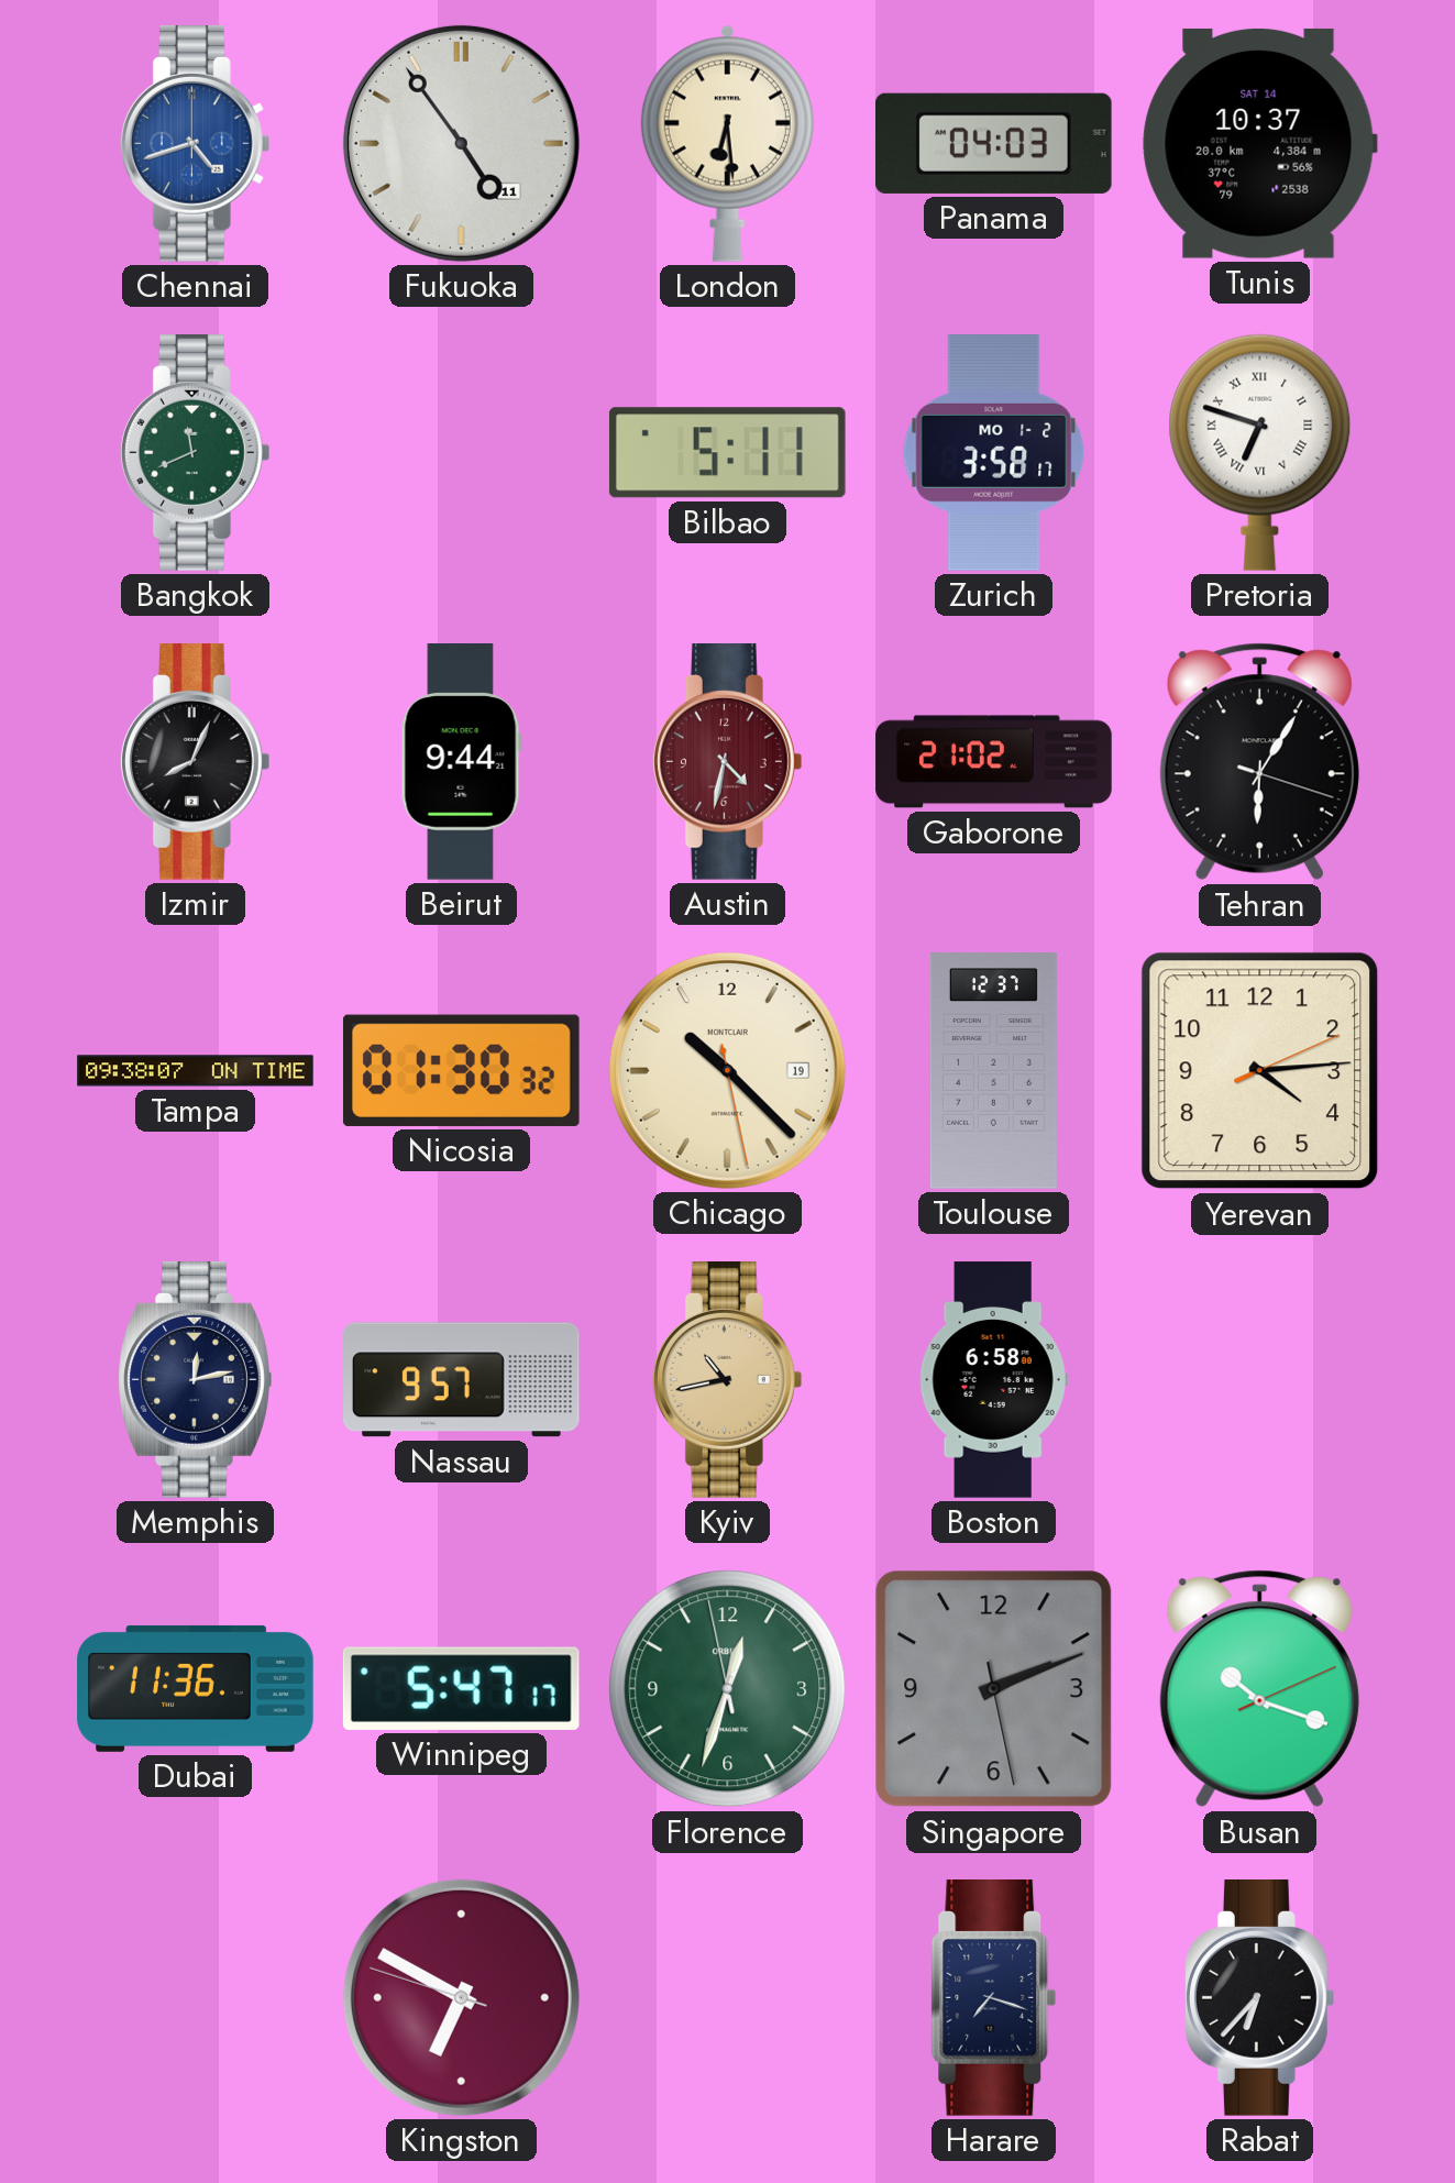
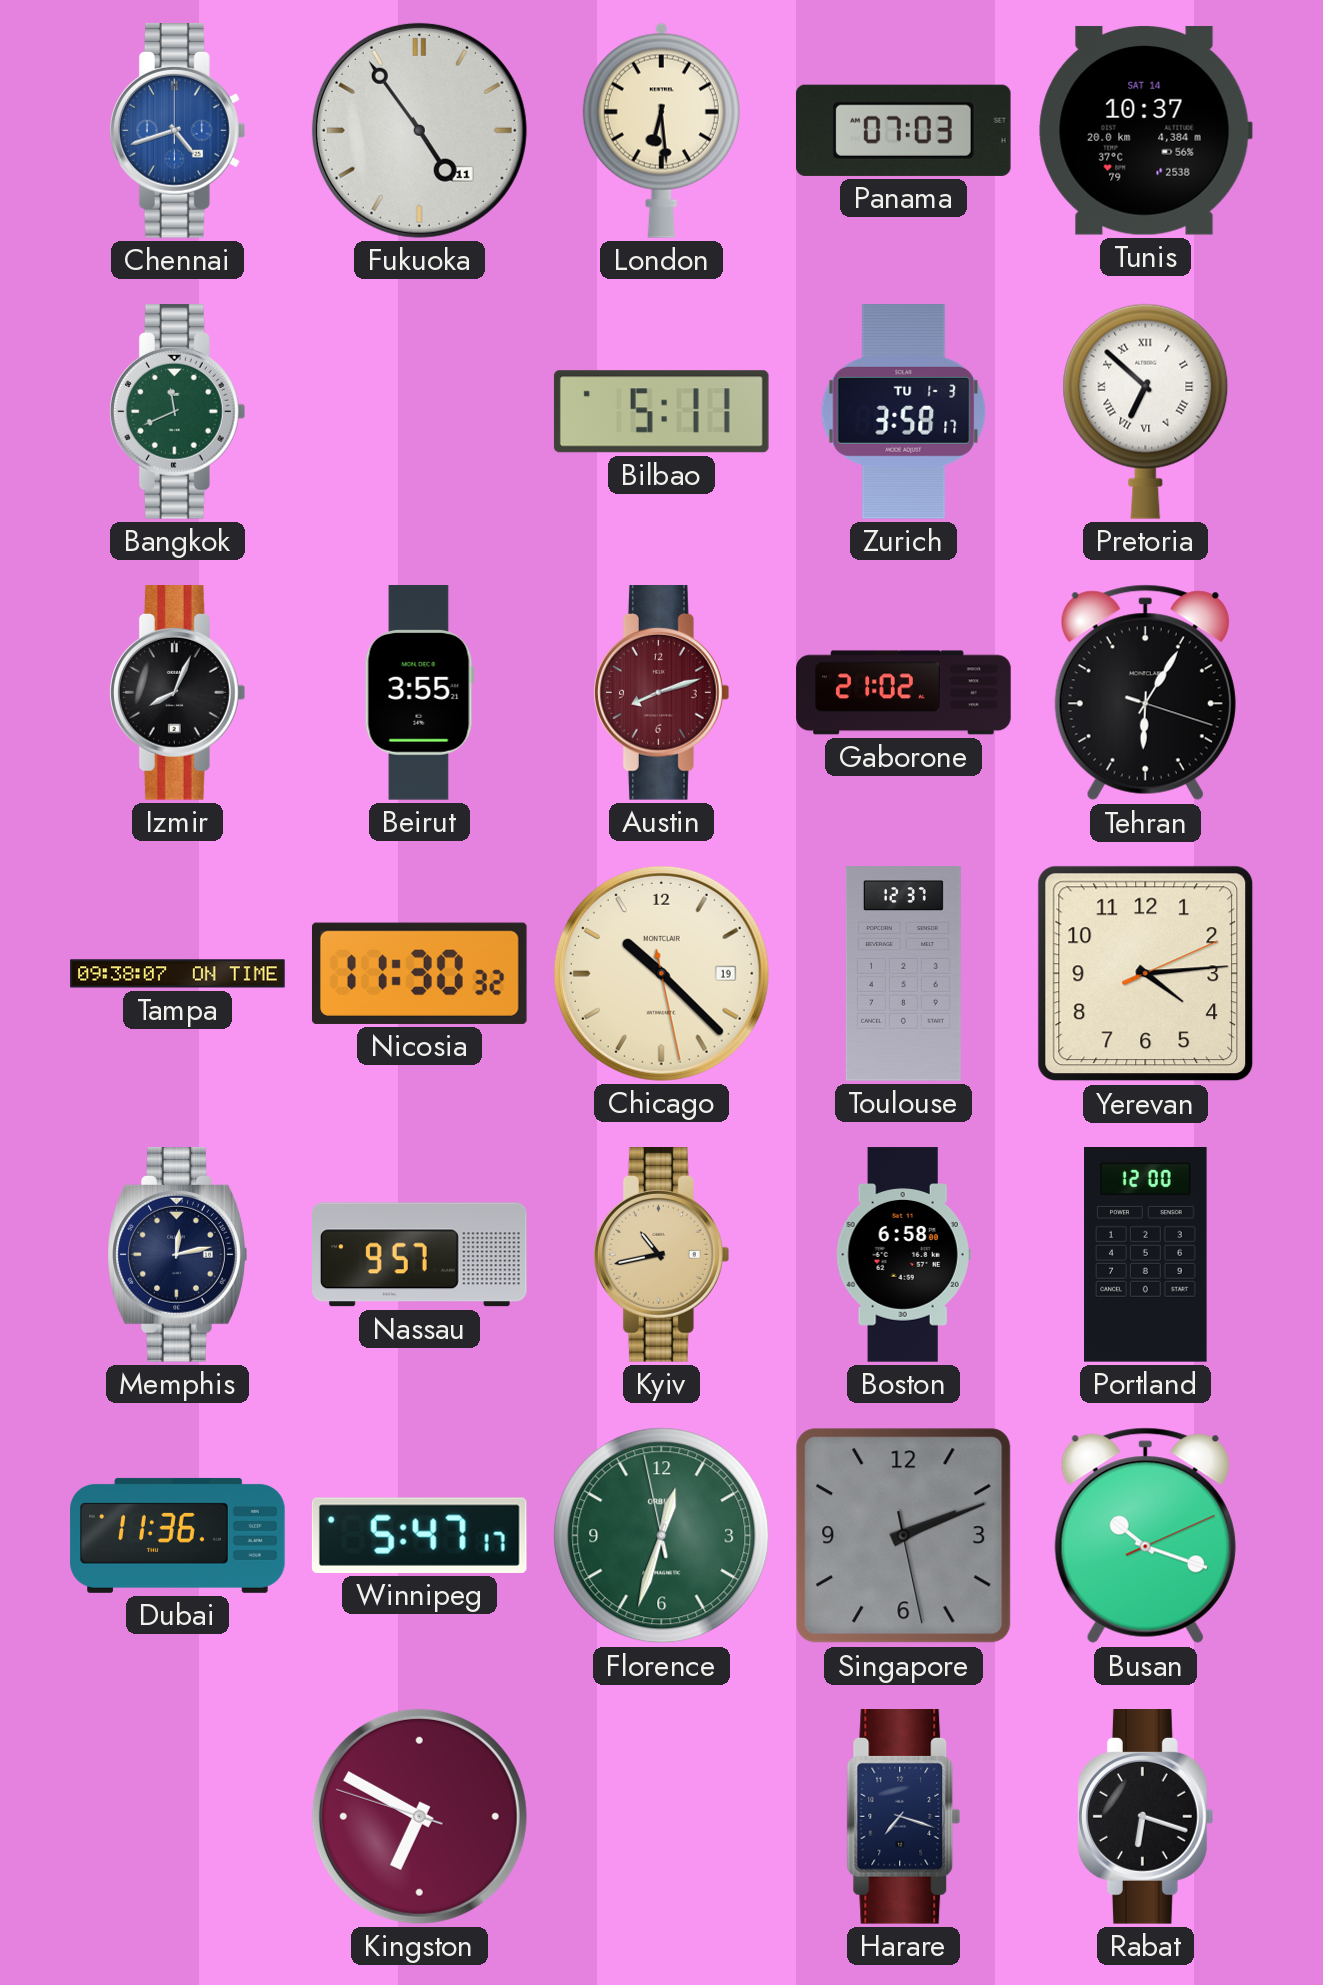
Panama: 04:03 -> 07:03 (903, 130)
Zurich date: MO 1-2 -> TU 1-3 (904, 412)
Pretoria: 6:48 -> 6:52 (1146, 411)
Beirut: 9:44 -> 3:55 (419, 693)
Austin: 4:32 -> 8:12 (661, 693)
Nicosia: 01:30 -> 11:30 (419, 973)
Portland: none -> 12:00 (1146, 1255)
Rabat: 6:37 -> 6:18 (1145, 1817)
